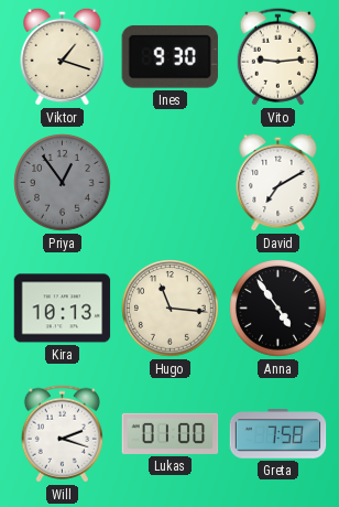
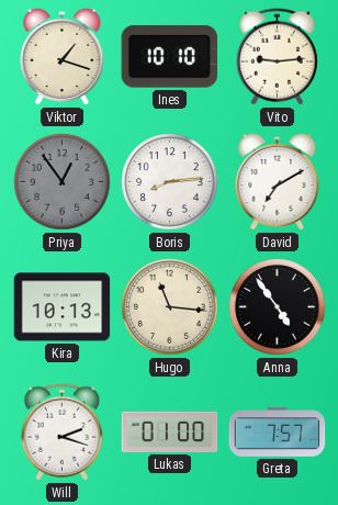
Ines: 9:30 -> 10:10 (169, 56)
Boris: none -> 8:14 (170, 182)
Greta: 7:58 -> 7:57 (278, 433)
